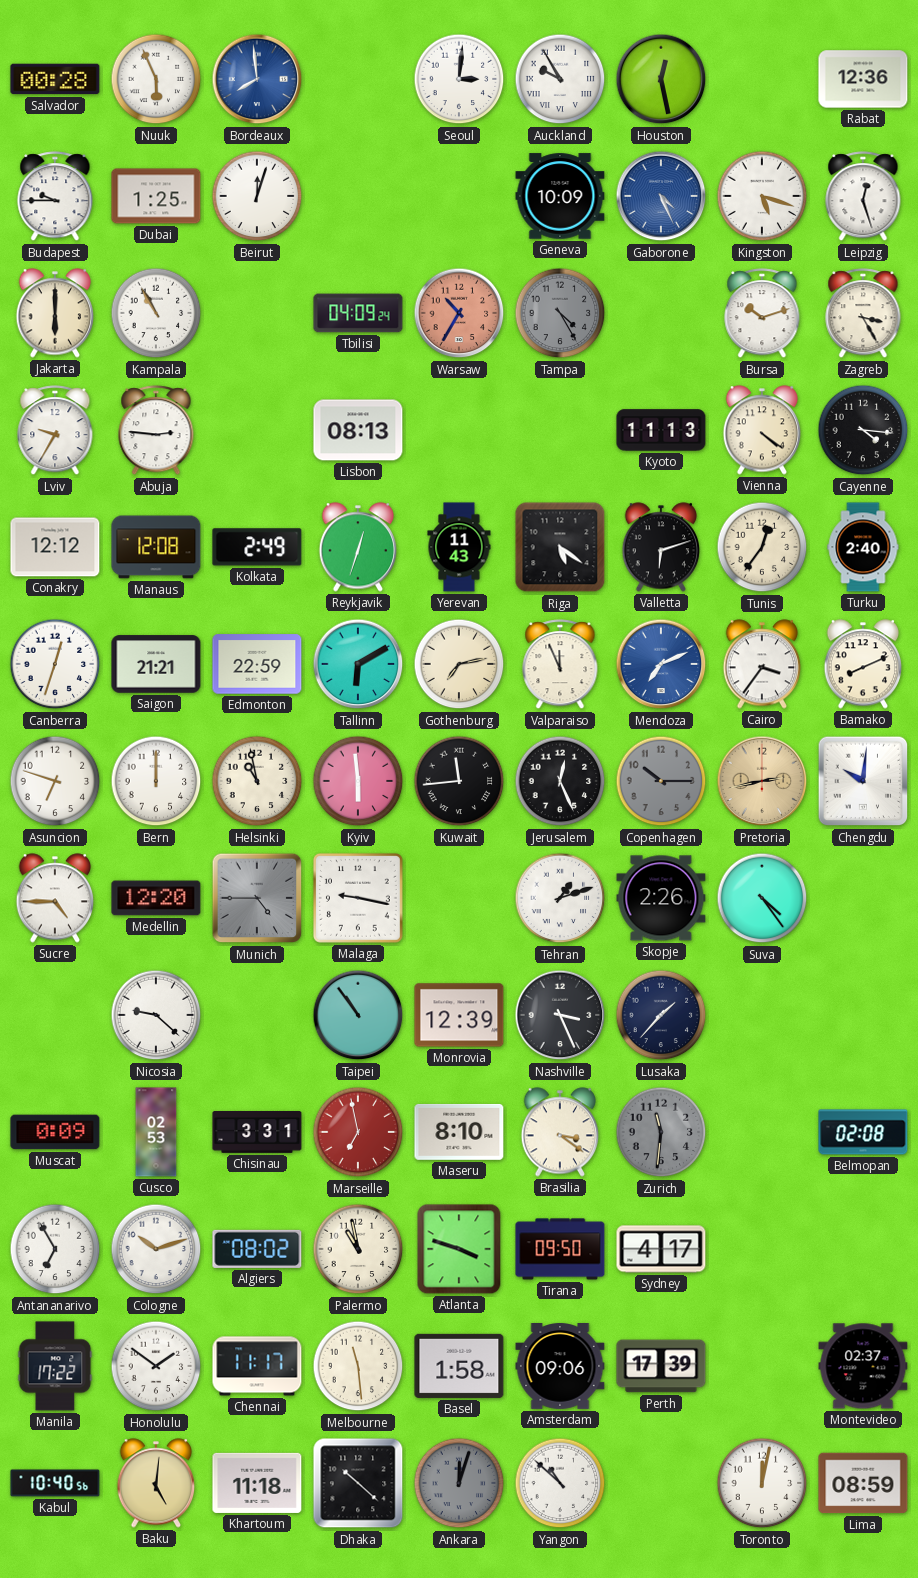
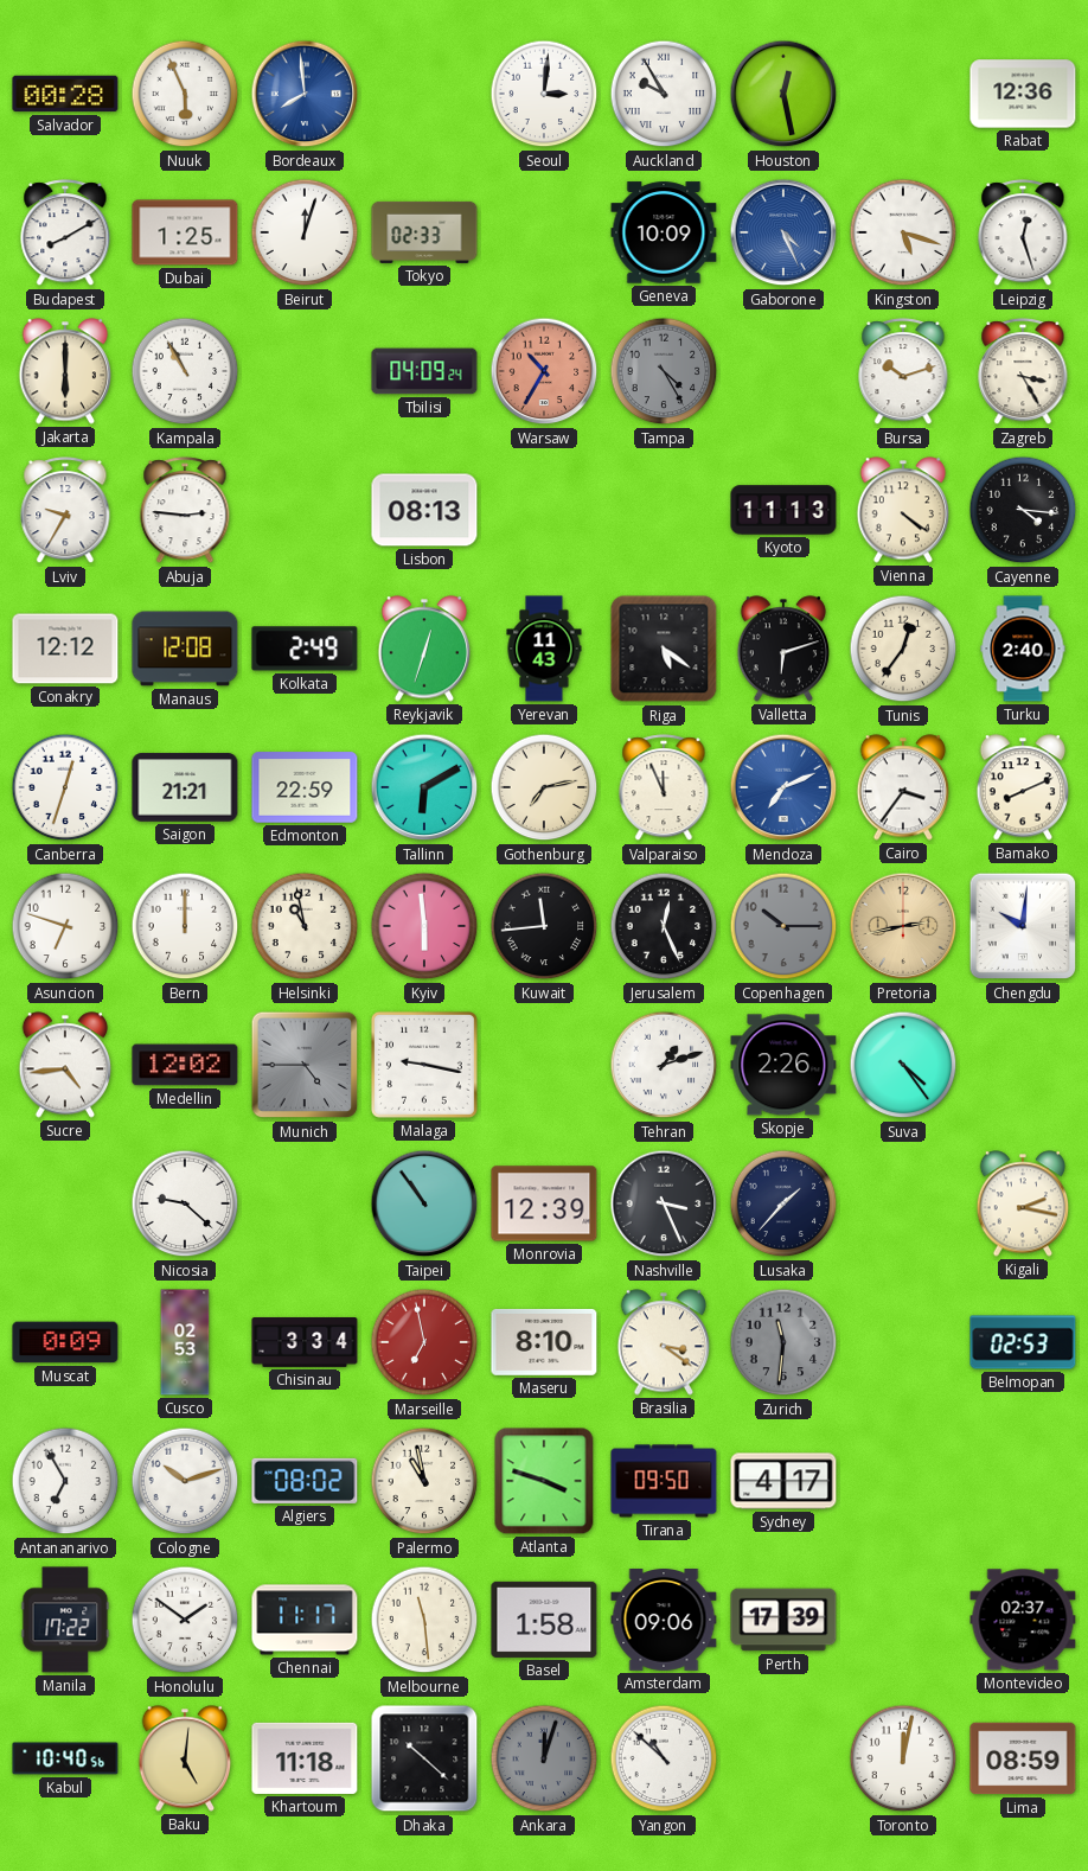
Budapest: 9:45 -> 8:10 (65, 234)
Tokyo: none -> 02:33 (424, 232)
Sucre: 4:45 -> 4:44 (65, 1065)
Medellin: 12:20 -> 12:02 (185, 1065)
Kigali: none -> 2:17 (1023, 1203)
Chisinau: 3:31 -> 3:34 (305, 1343)
Belmopan: 02:08 -> 02:53 (1023, 1342)
